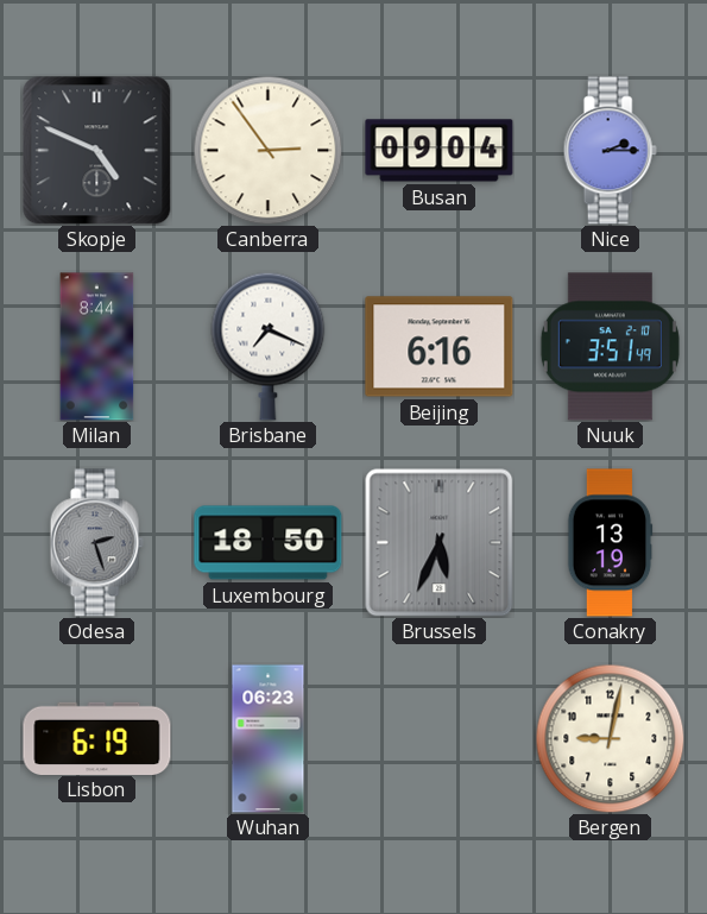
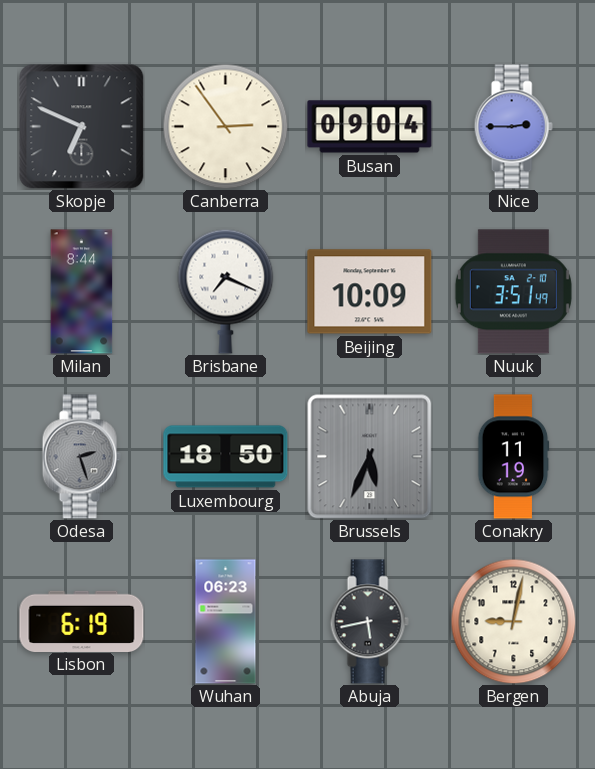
Skopje: 4:49 -> 6:49 (81, 126)
Nice: 2:15 -> 2:45 (513, 127)
Beijing: 6:16 -> 10:09 (370, 292)
Conakry: 13:19 -> 11:19 (514, 457)
Abuja: none -> 5:43 (369, 622)
